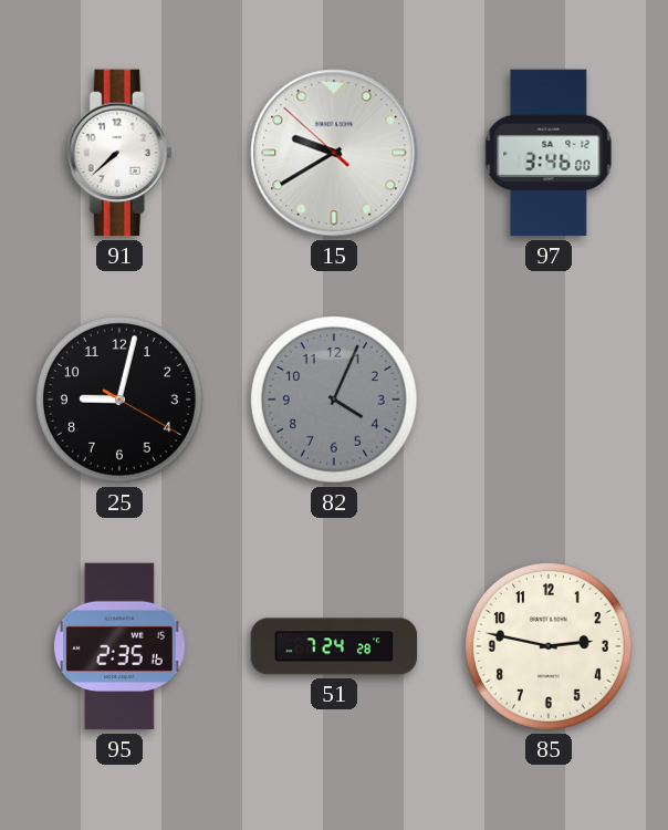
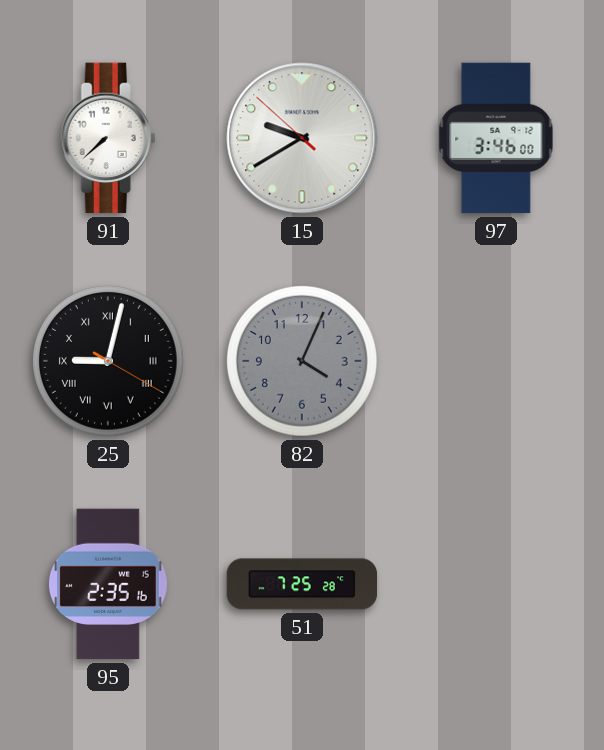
25 numerals: Arabic -> Roman (108, 361)
51: 7:24 -> 7:25 (302, 584)
85: 2:47 -> none (549, 646)
